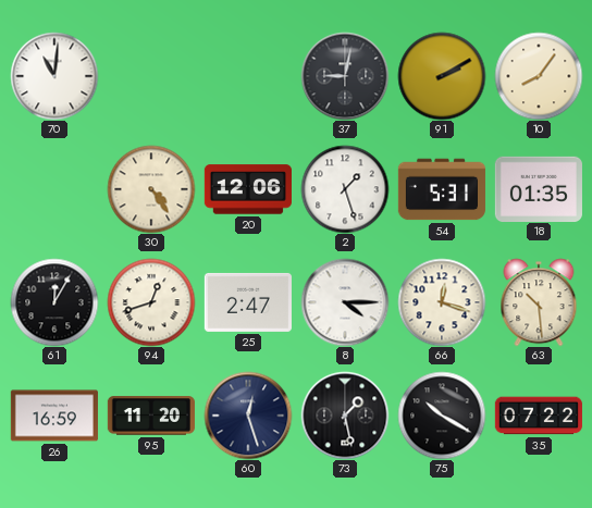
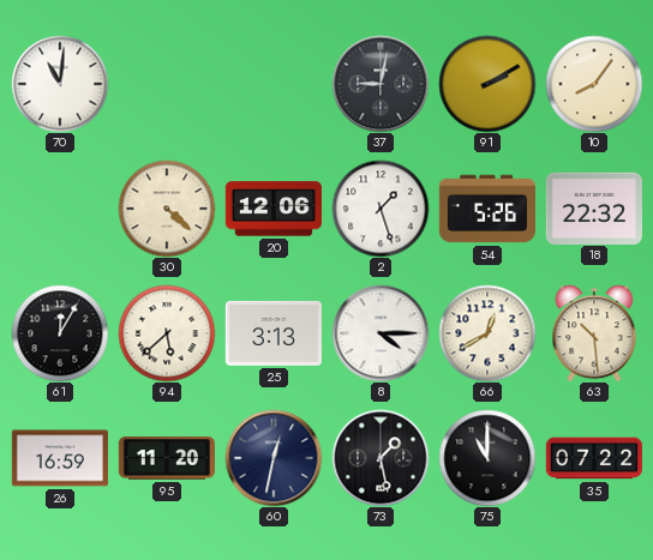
30: 4:24 -> 4:22 (167, 209)
54: 5:31 -> 5:26 (487, 209)
18: 01:35 -> 22:32 (594, 207)
94: 12:42 -> 5:38 (167, 333)
25: 2:47 -> 3:13 (274, 333)
66: 12:18 -> 12:40 (487, 333)
60: 12:27 -> 12:32 (274, 458)
75: 10:20 -> 11:00 (487, 458)
